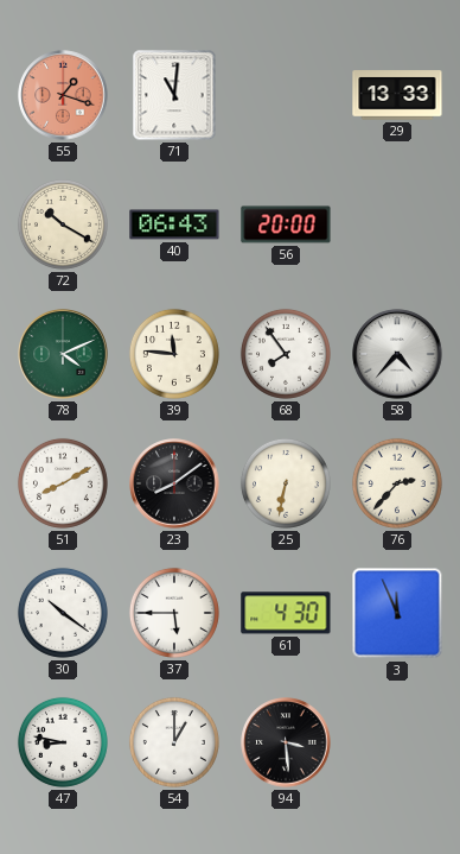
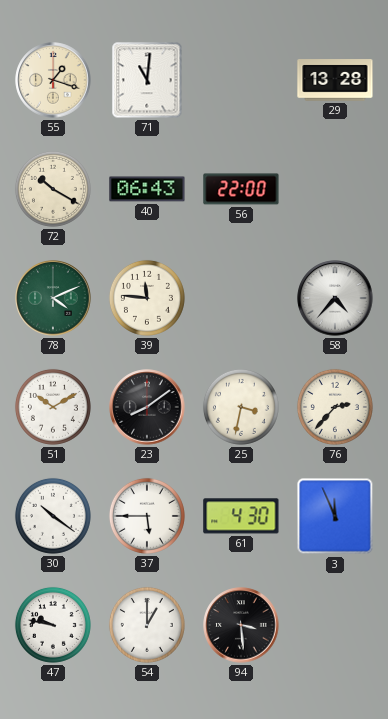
55 dial: salmon -> cream (53, 80)
29: 13:33 -> 13:28 (335, 80)
56: 20:00 -> 22:00 (241, 189)
68: 7:54 -> none (286, 354)
51: 8:10 -> 10:10 (53, 407)
25: 6:32 -> 3:32 (241, 407)
47: 8:47 -> 9:47 (53, 625)
